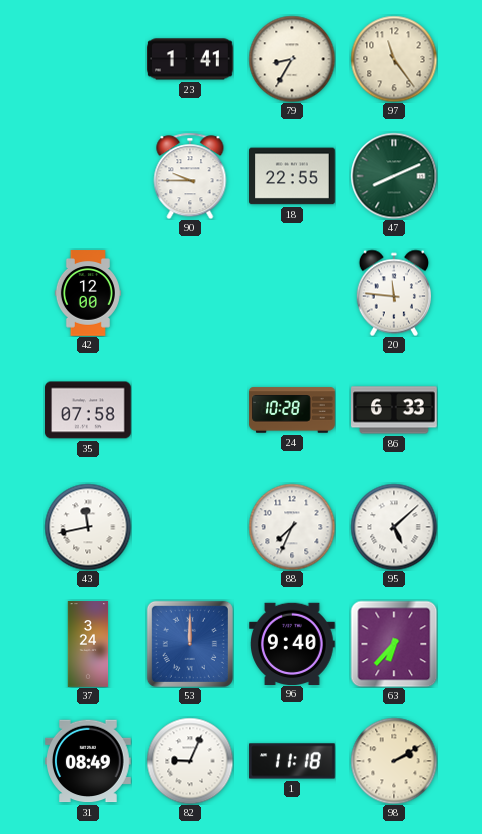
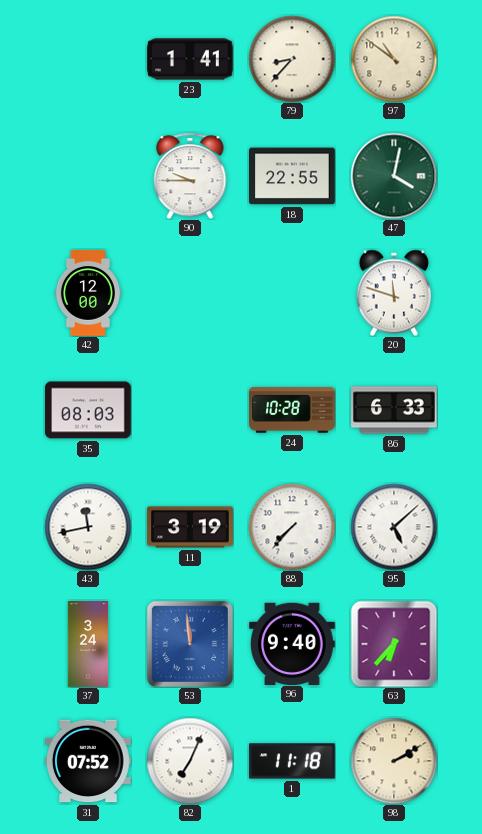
79: 8:35 -> 8:37 (292, 59)
97: 11:24 -> 10:51 (394, 59)
47: 8:11 -> 4:02 (394, 176)
20: 11:46 -> 11:48 (393, 293)
35: 07:58 -> 08:03 (89, 410)
11: none -> 3:19 (190, 527)
88: 7:34 -> 7:37 (292, 527)
53: 12:00 -> 11:59 (190, 644)
31: 08:49 -> 07:52 (89, 761)
82: 9:04 -> 7:04 (190, 761)
